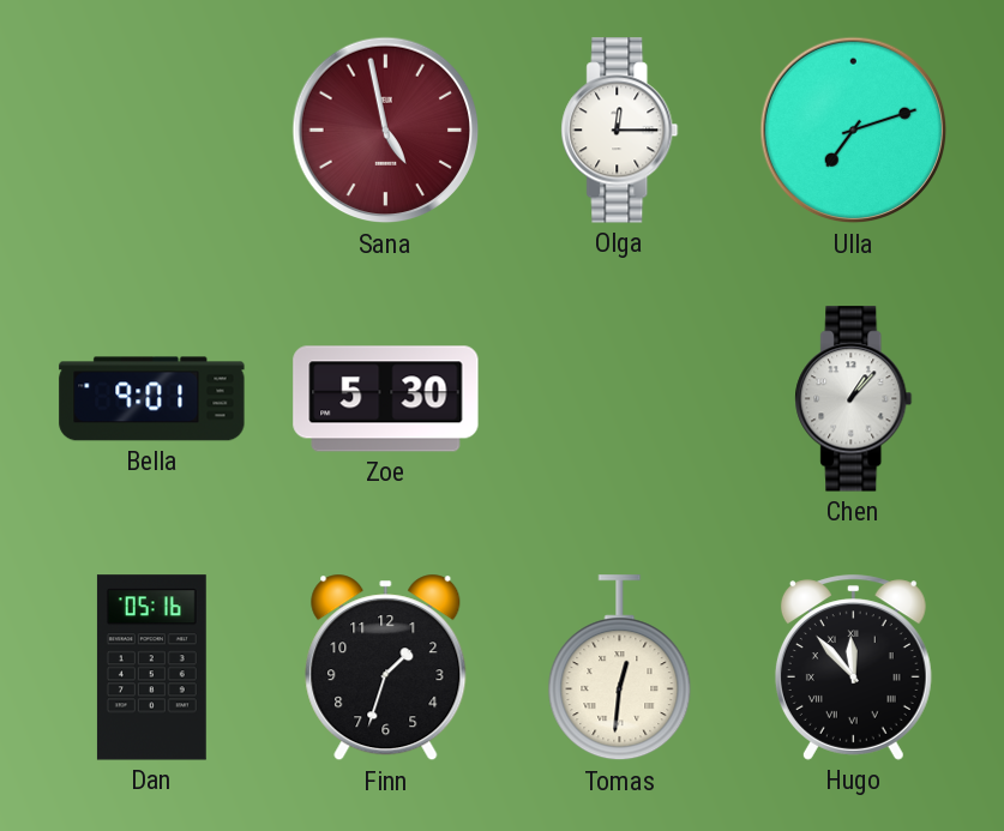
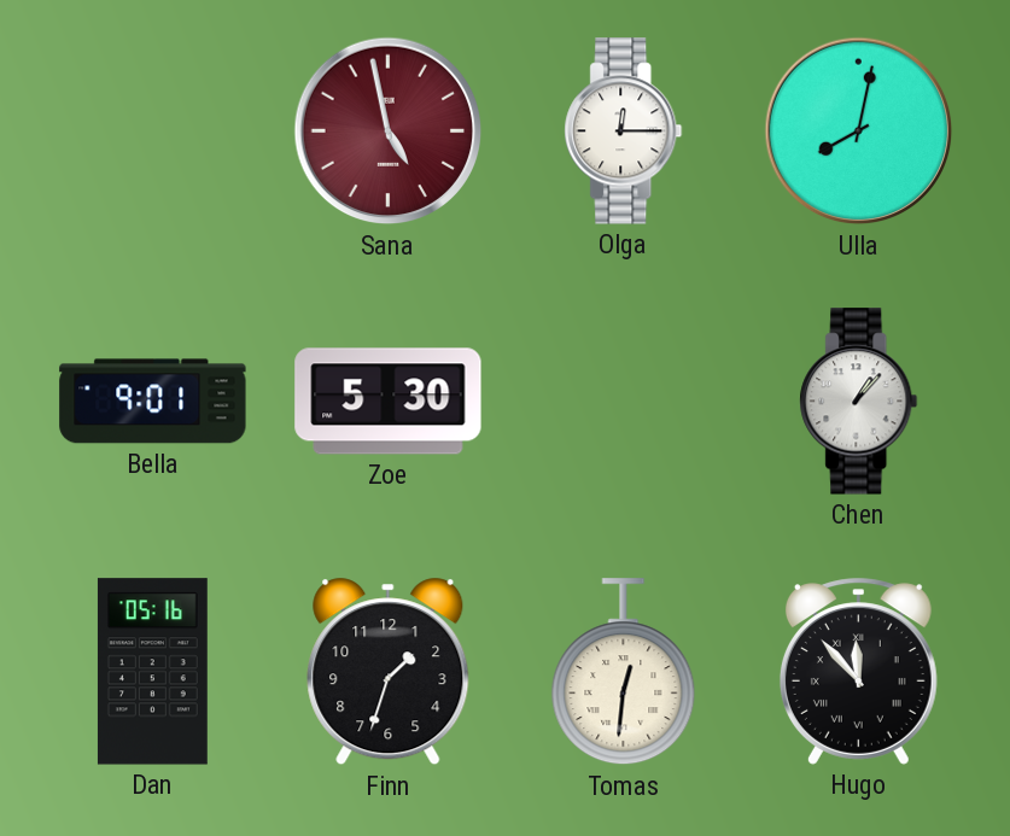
Ulla: 7:12 -> 8:02 (859, 131)
